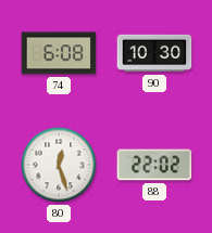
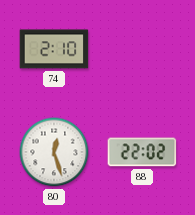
74: 6:08 -> 2:10 (54, 49)
90: 10:30 -> none (154, 53)
